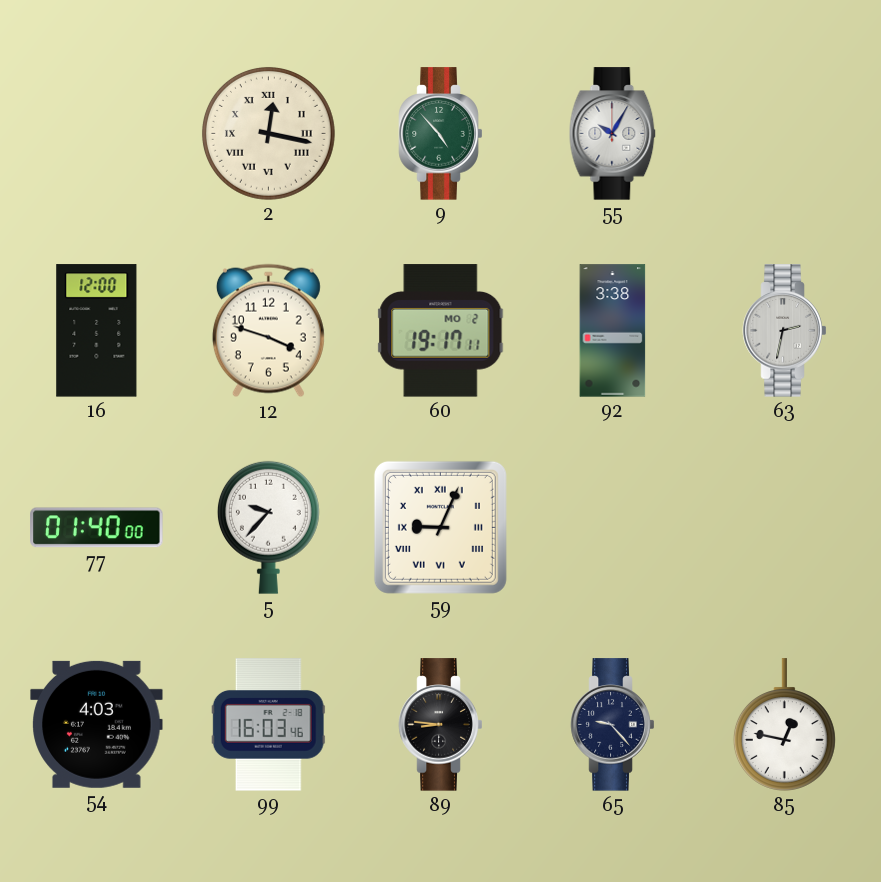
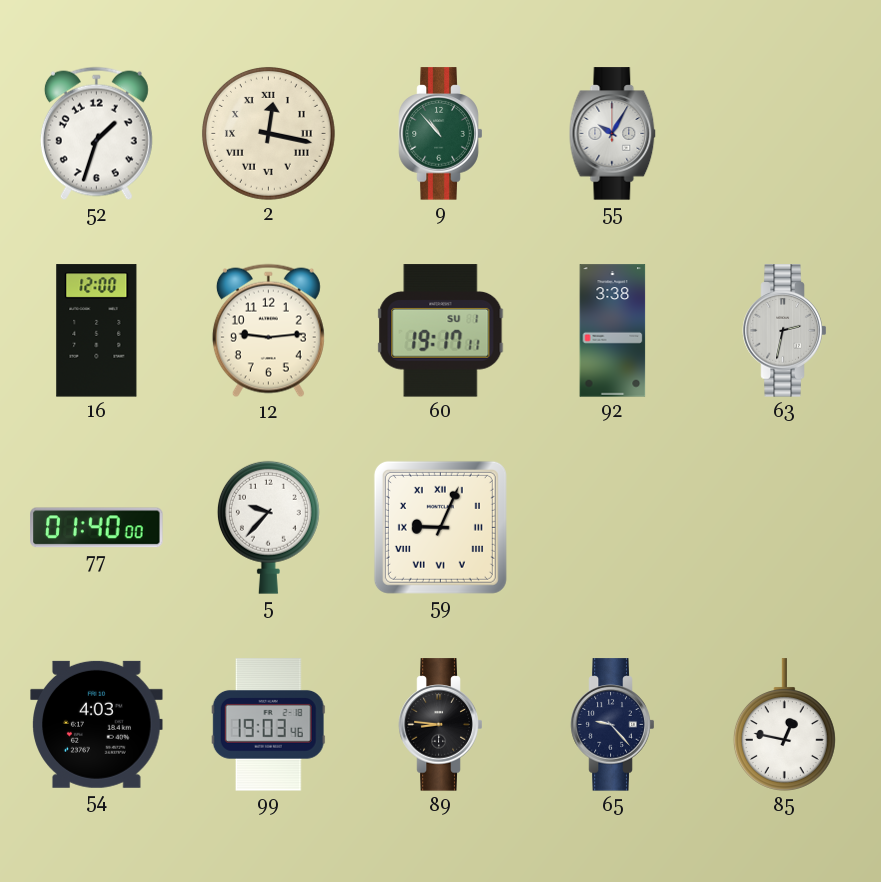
52: none -> 1:33 (96, 134)
9: 4:53 -> 10:53 (441, 134)
12: 3:48 -> 9:14 (268, 331)
60 date: MO 2 -> SU 1 (441, 331)
99: 16:03 -> 19:03 (268, 725)
